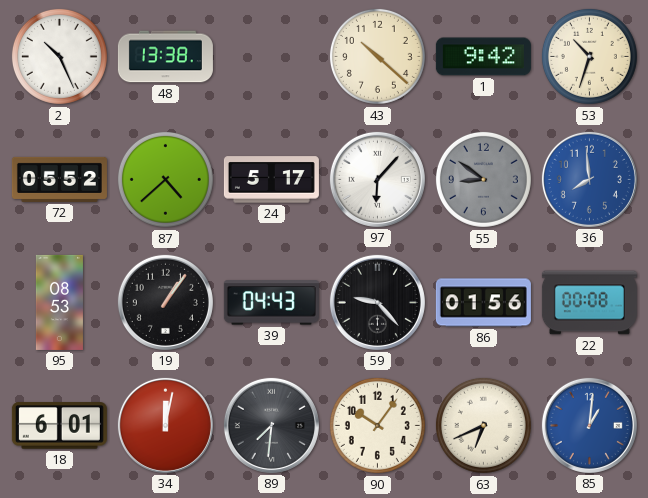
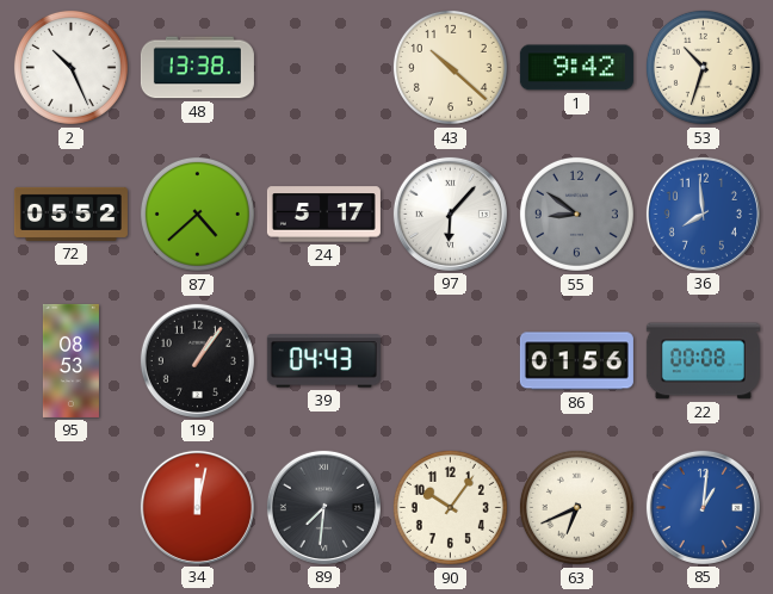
59: 9:23 -> none (377, 302)
18: 6:01 -> none (59, 426)
